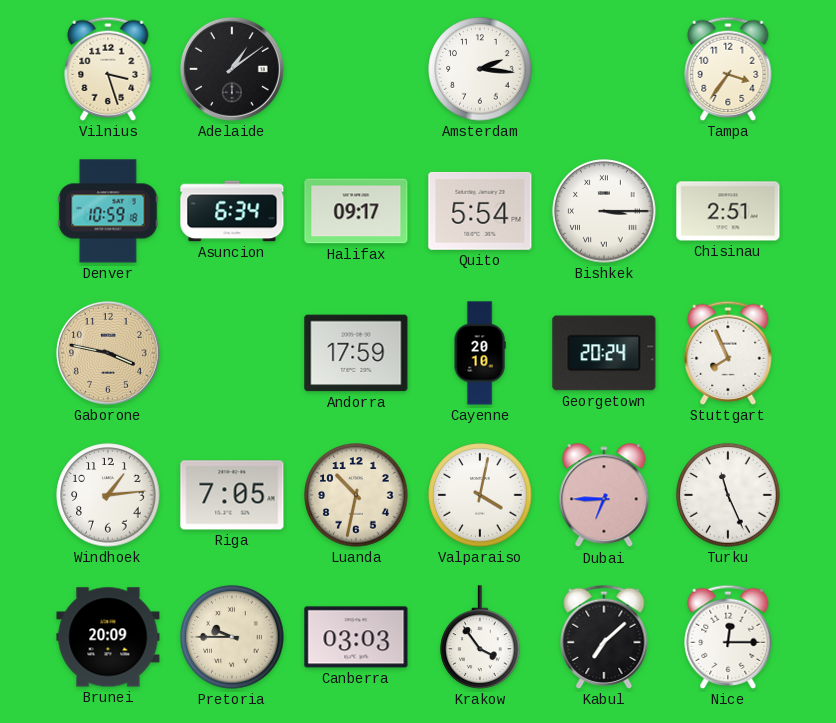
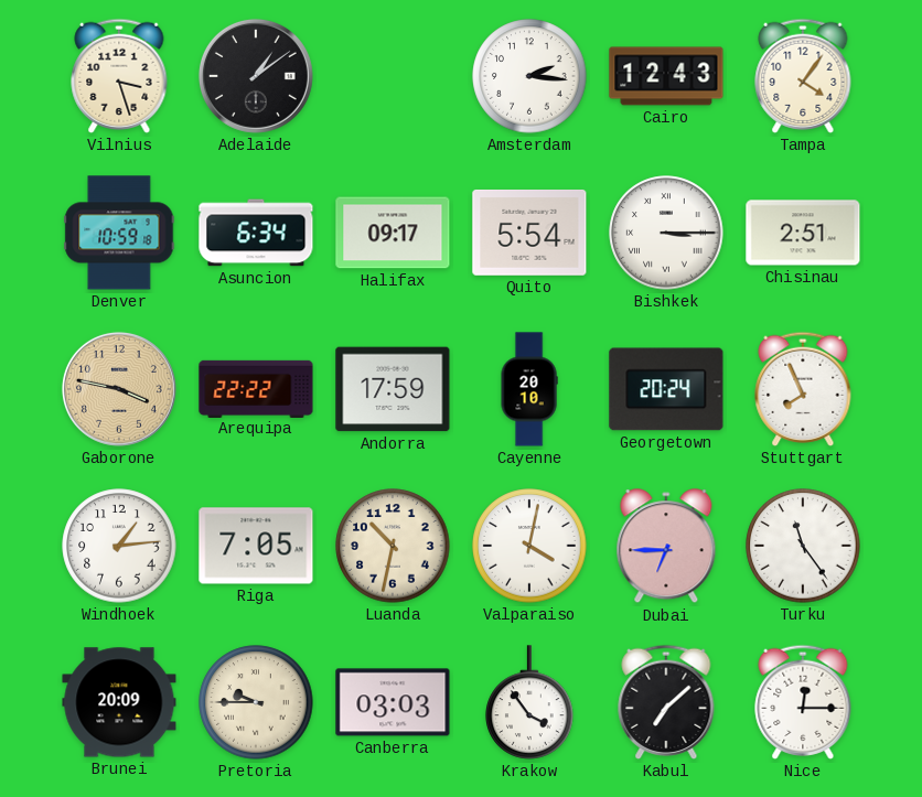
Cairo: none -> 12:43 (666, 76)
Tampa: 3:36 -> 4:06 (803, 76)
Arequipa: none -> 22:22 (256, 388)
Turku: 11:26 -> 11:24 (803, 546)
